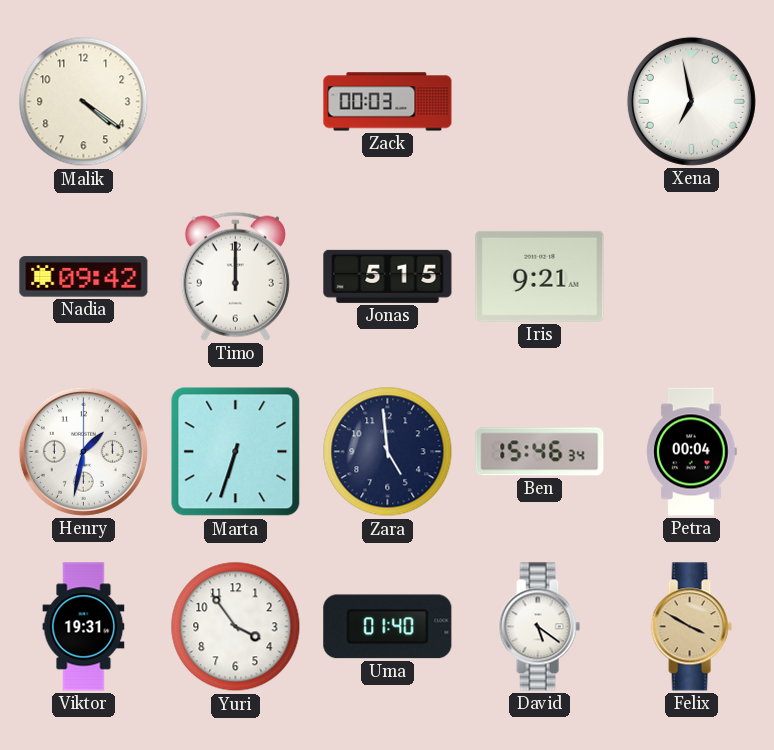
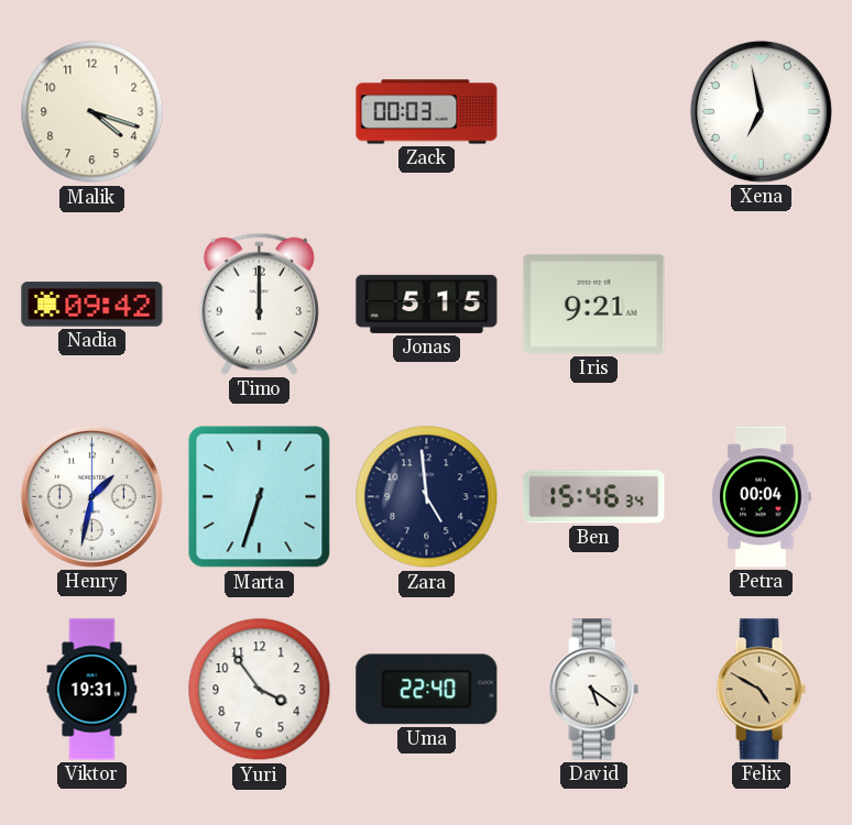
Malik: 4:21 -> 4:18 (92, 112)
Uma: 01:40 -> 22:40 (427, 690)
Felix: 3:50 -> 4:50 (761, 690)
